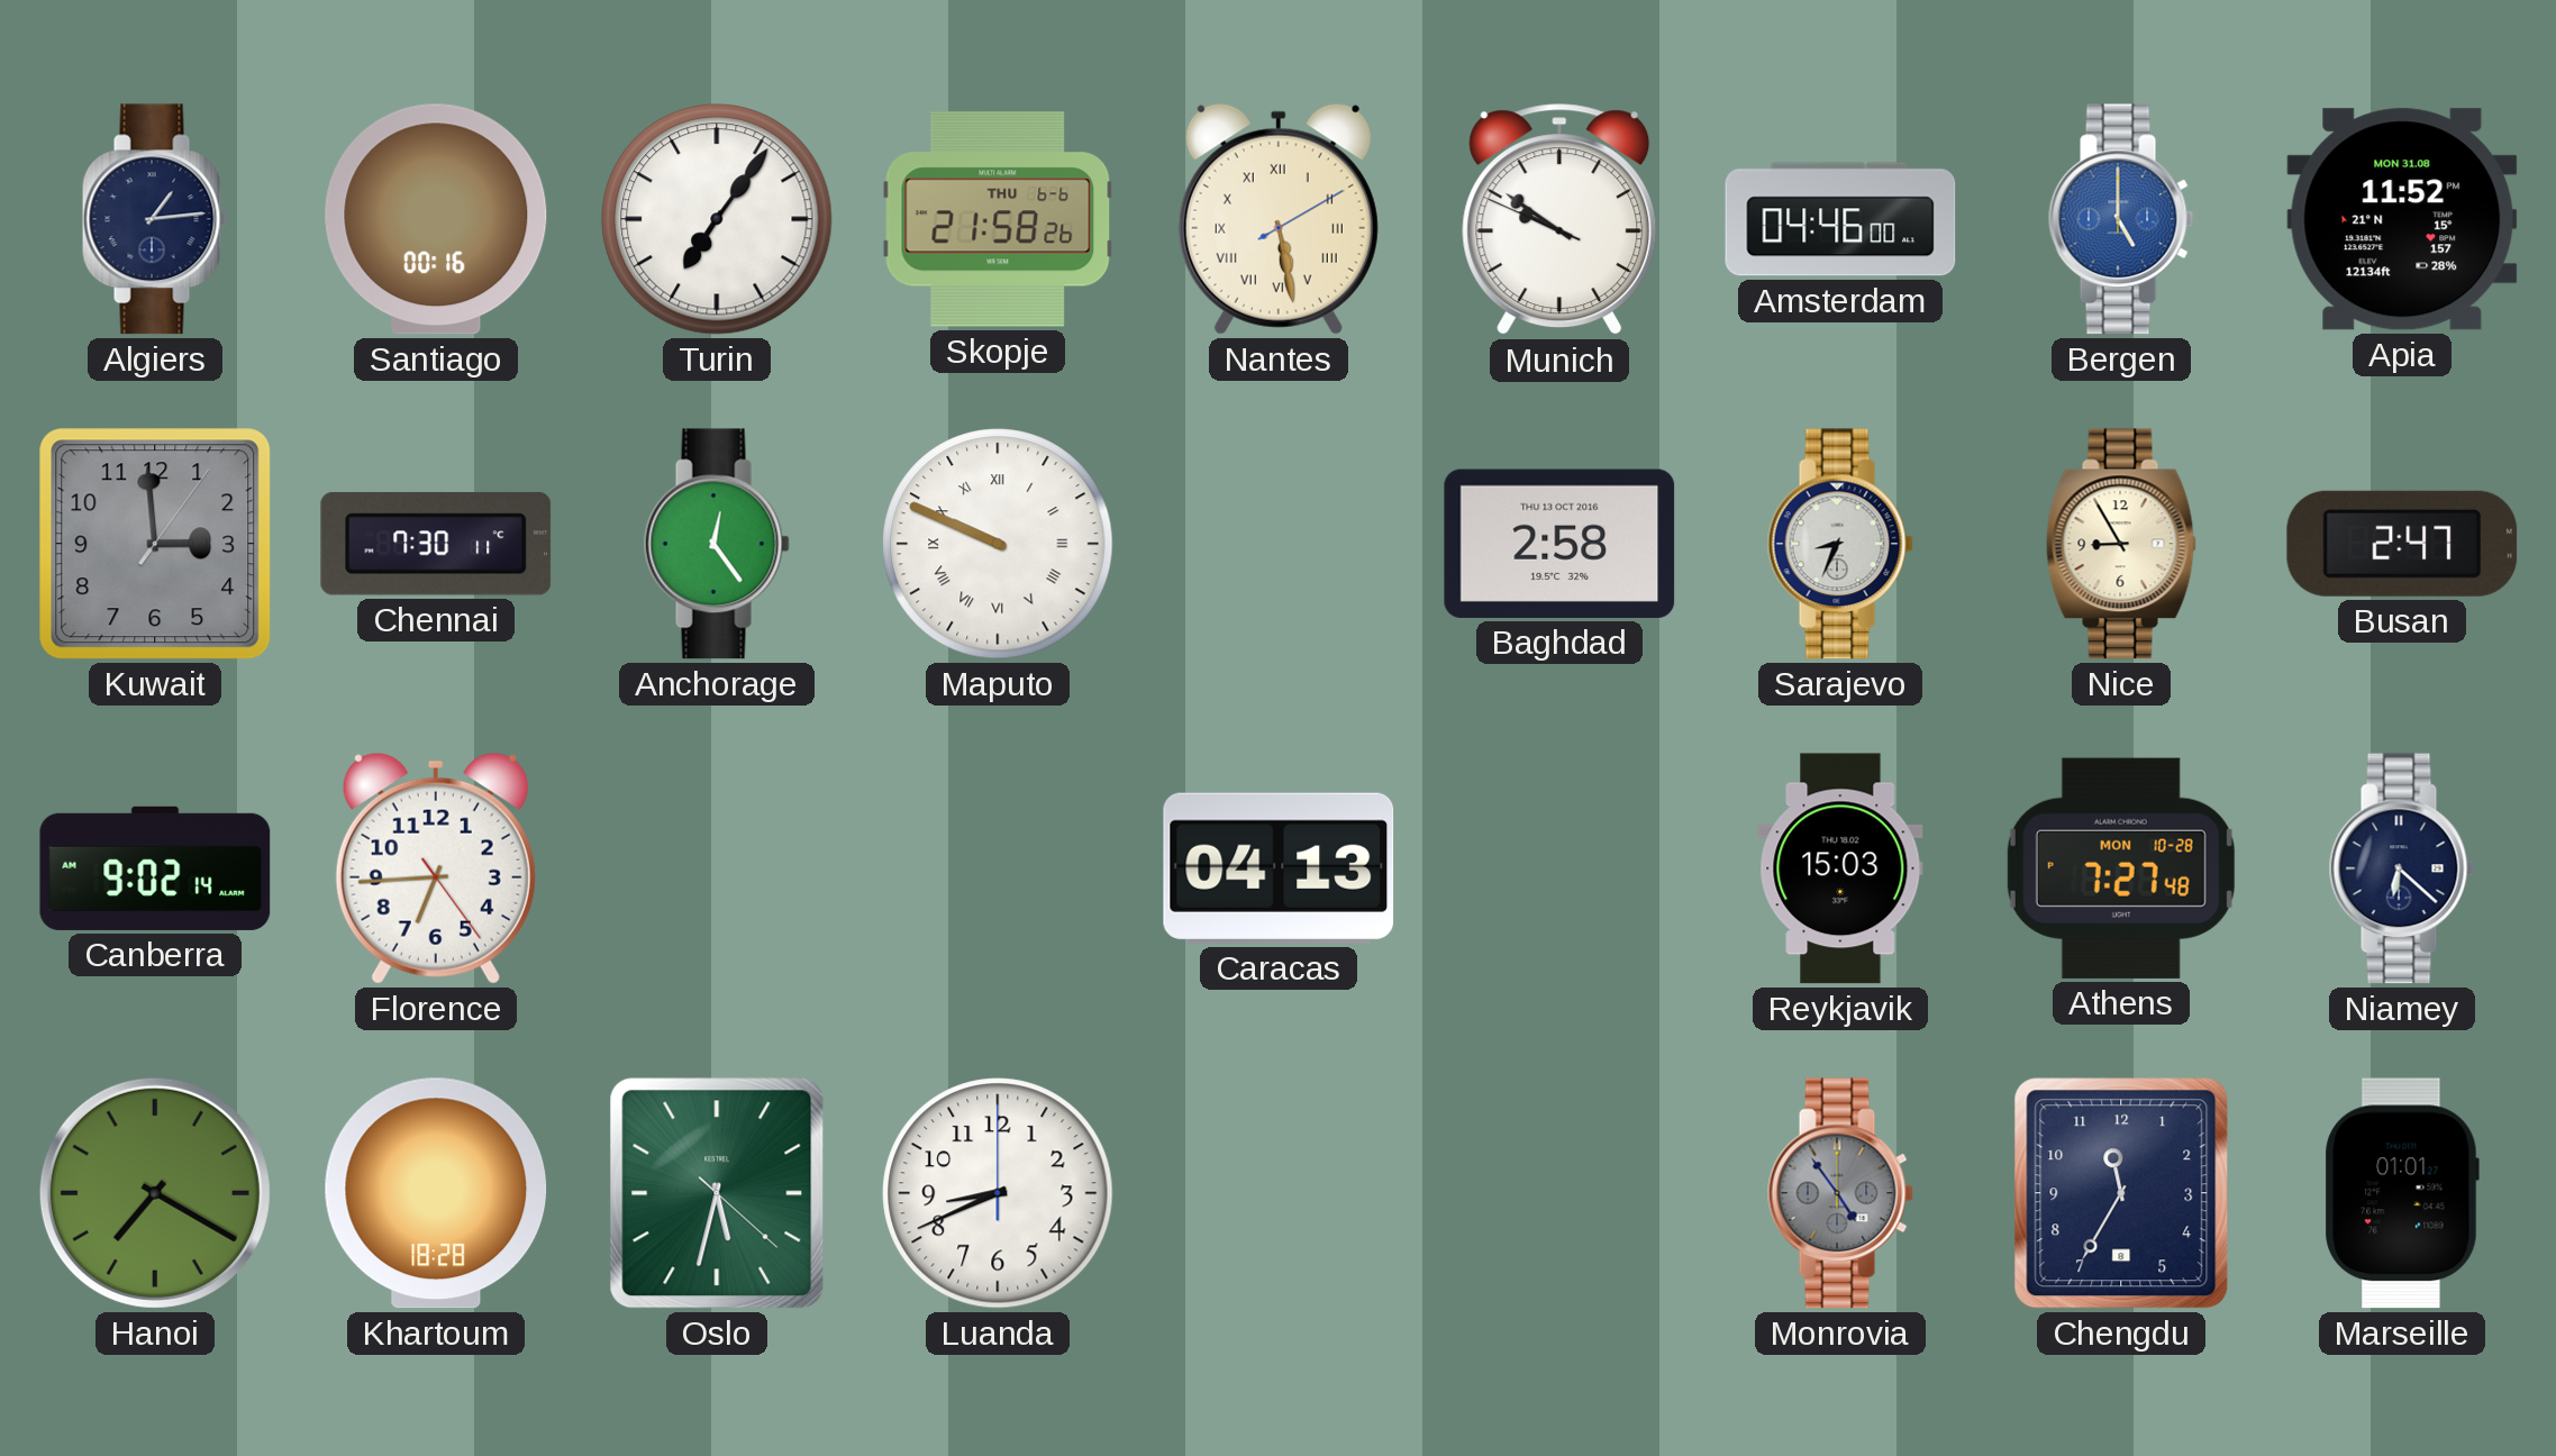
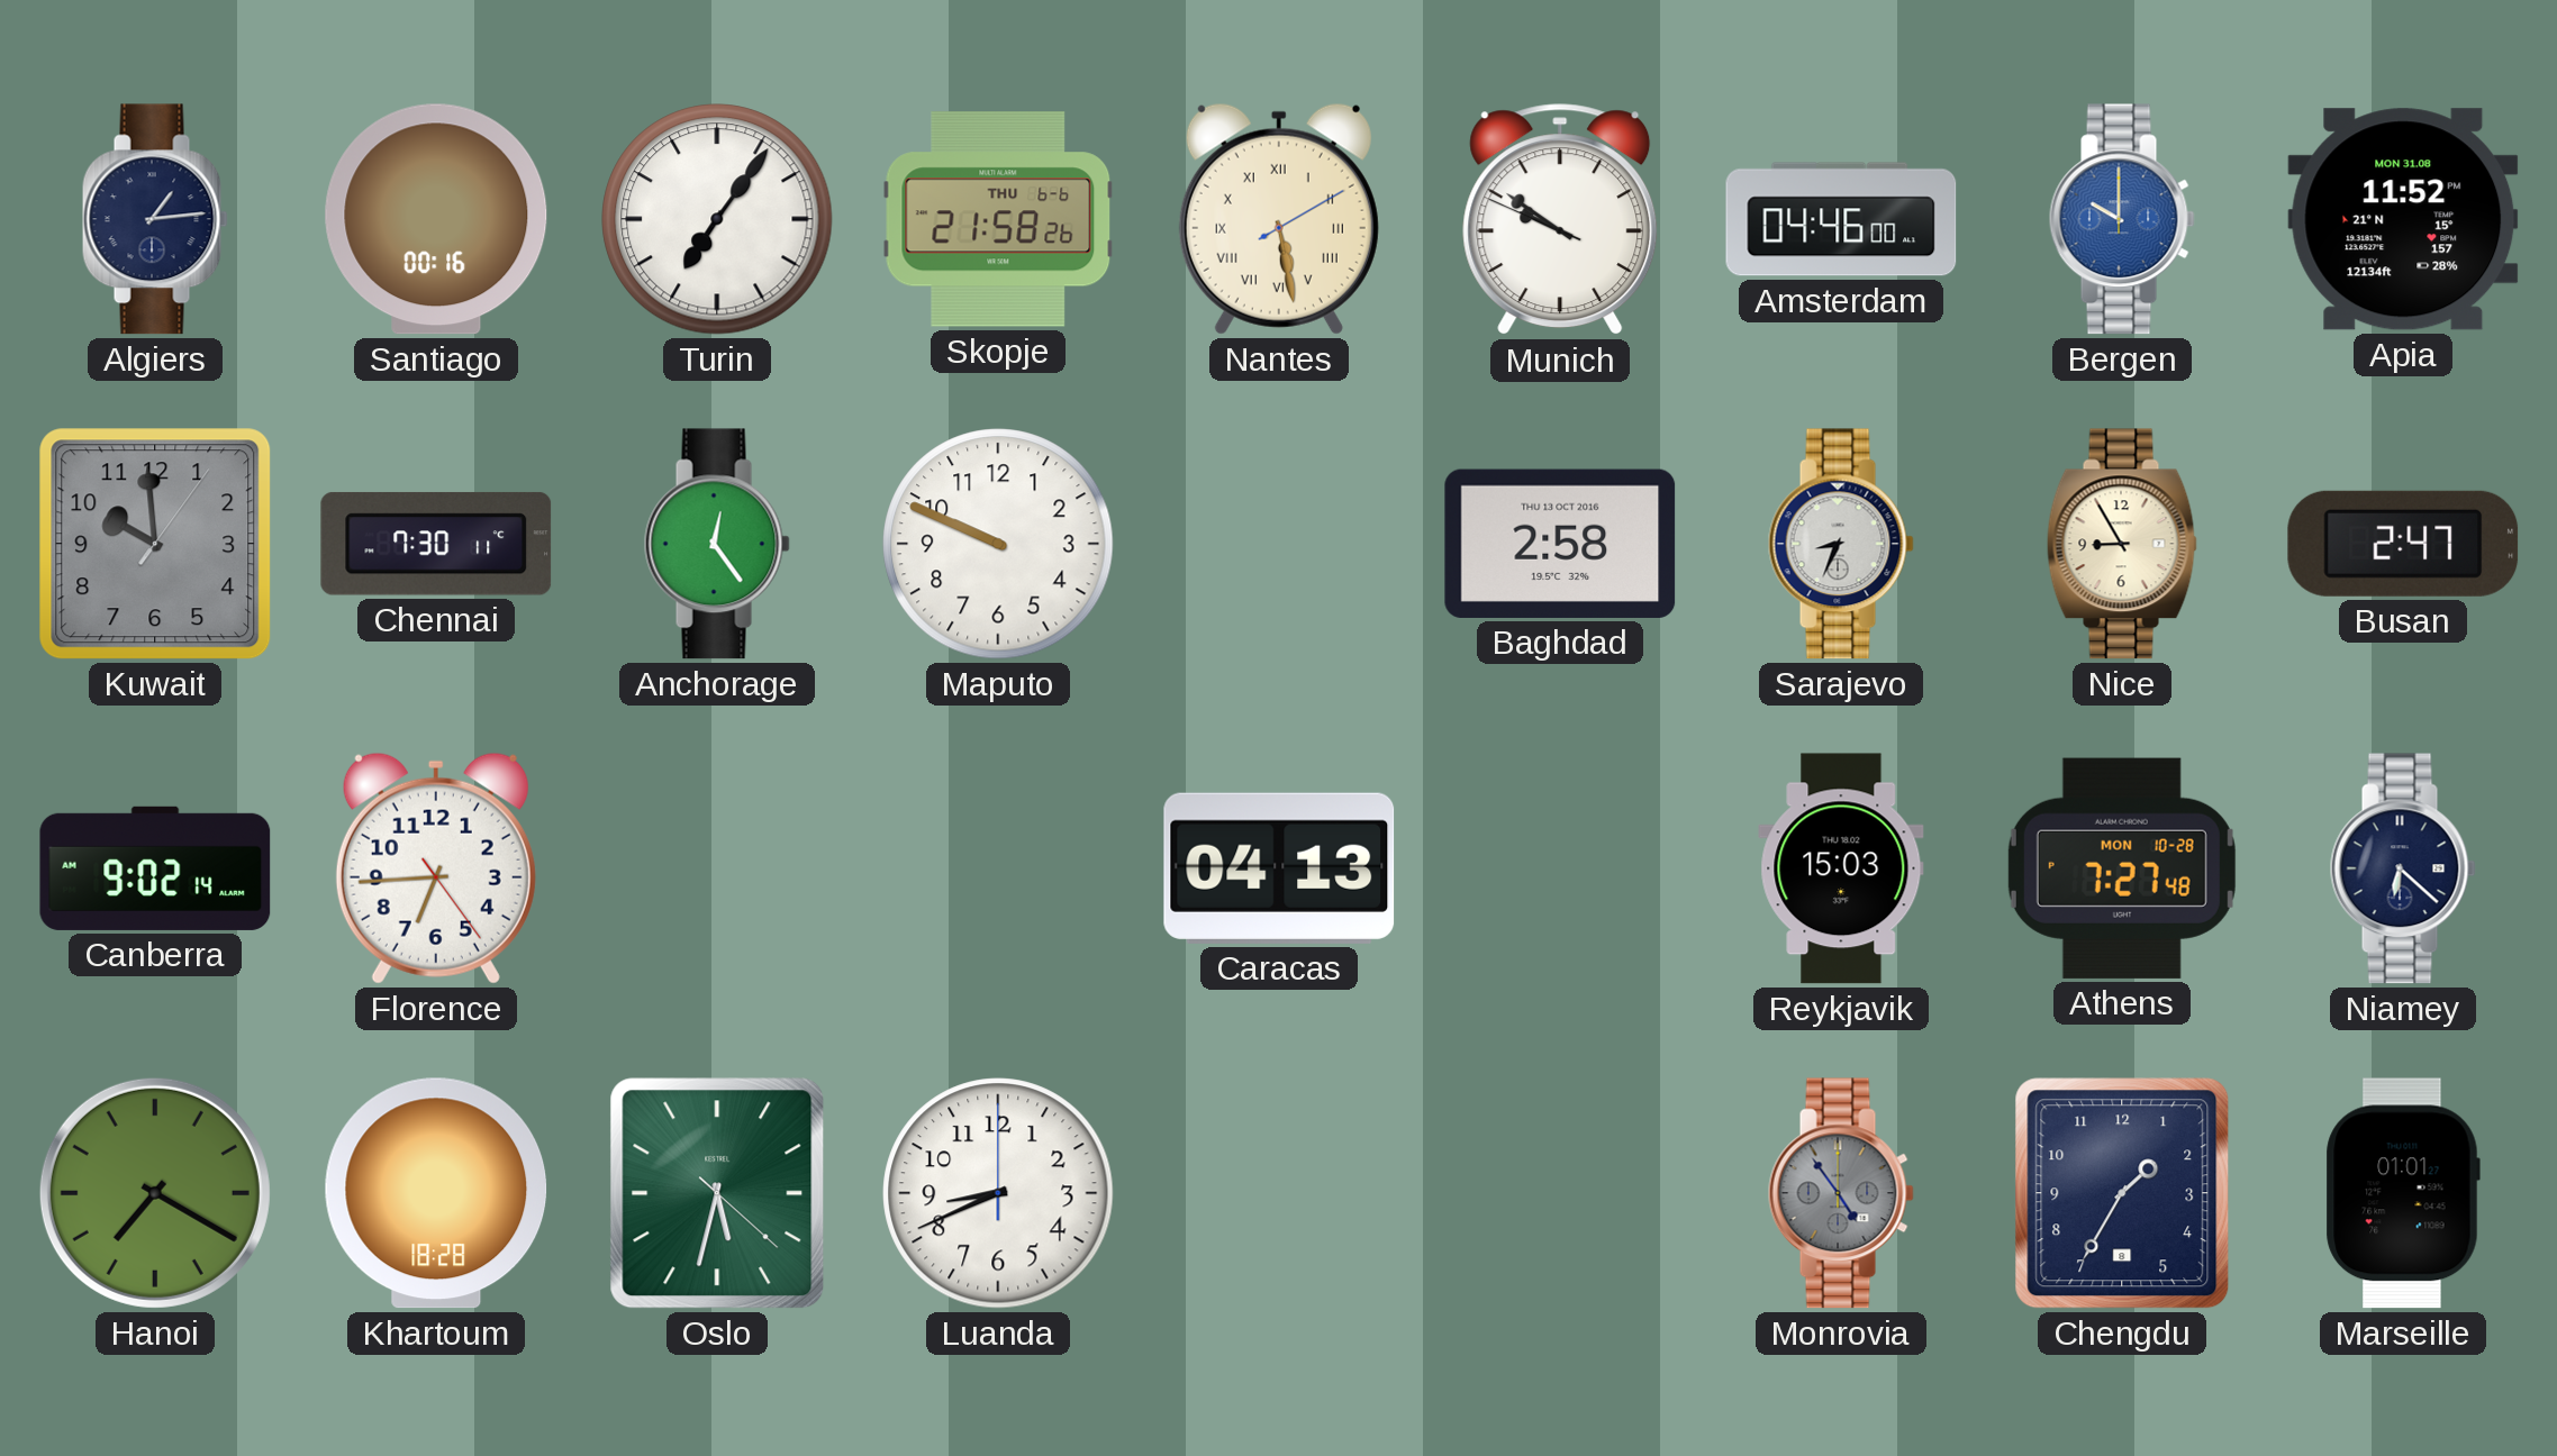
Bergen: 5:00 -> 10:00 (2122, 219)
Kuwait: 2:59 -> 9:59 (155, 544)
Maputo numerals: Roman -> Arabic (998, 544)
Chengdu: 11:35 -> 1:35 (2122, 1193)
